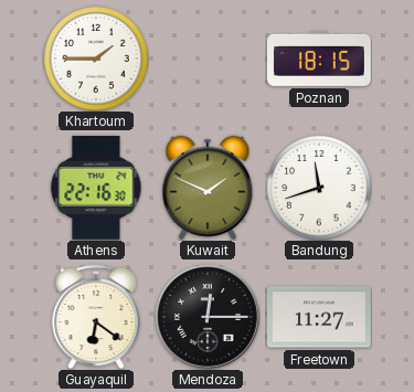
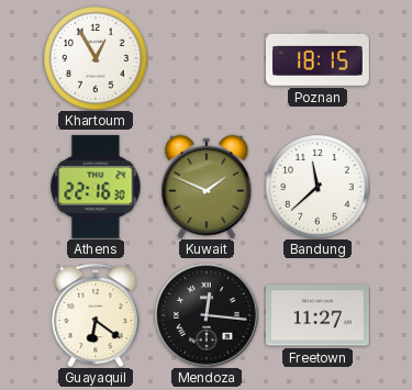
Khartoum: 1:45 -> 12:55 (96, 58)
Bandung: 11:42 -> 11:38 (318, 187)
Mendoza: 12:15 -> 12:16 (207, 315)
